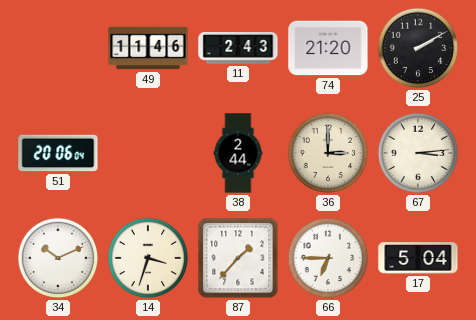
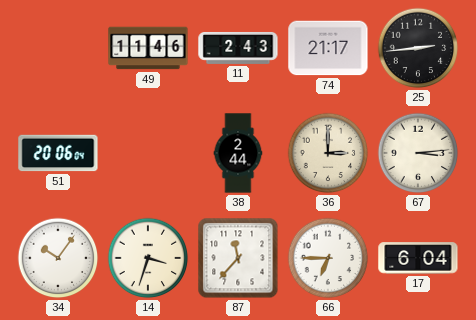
74: 21:20 -> 21:17 (328, 48)
25: 2:10 -> 2:44 (418, 48)
34: 10:11 -> 10:06 (58, 258)
87: 1:37 -> 11:37 (238, 258)
17: 5:04 -> 6:04 (418, 258)
